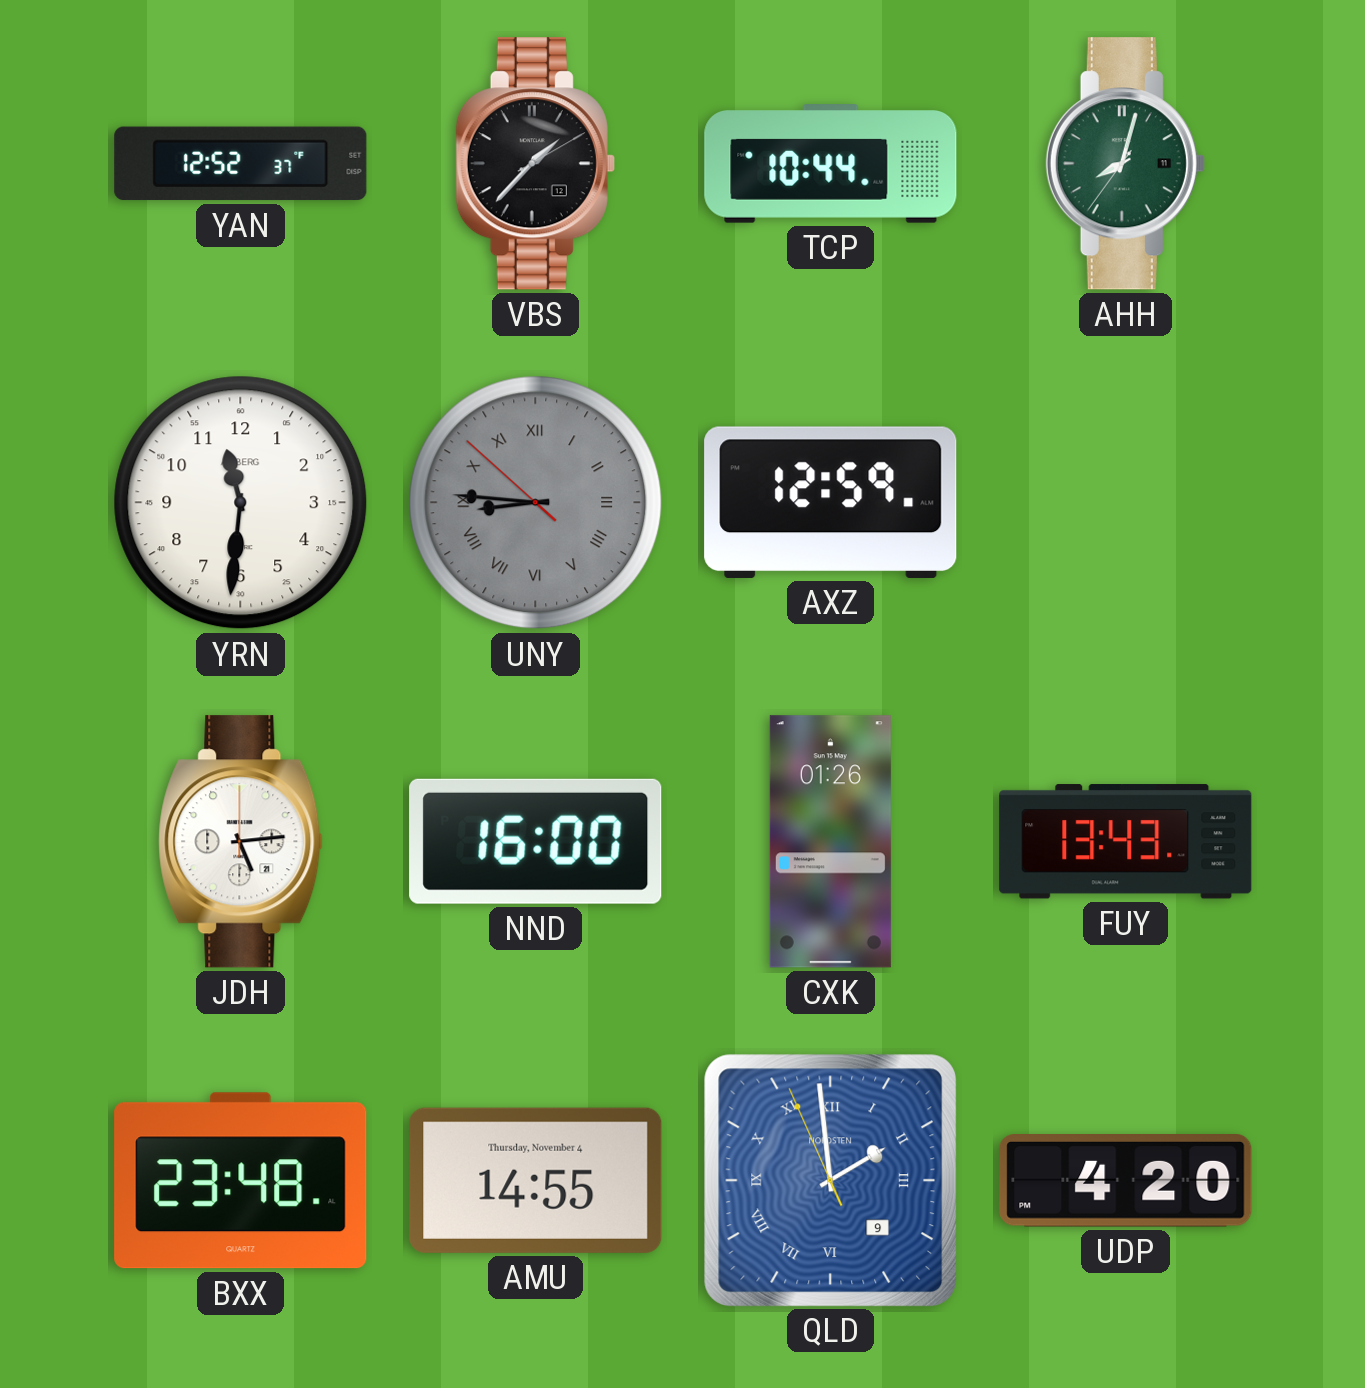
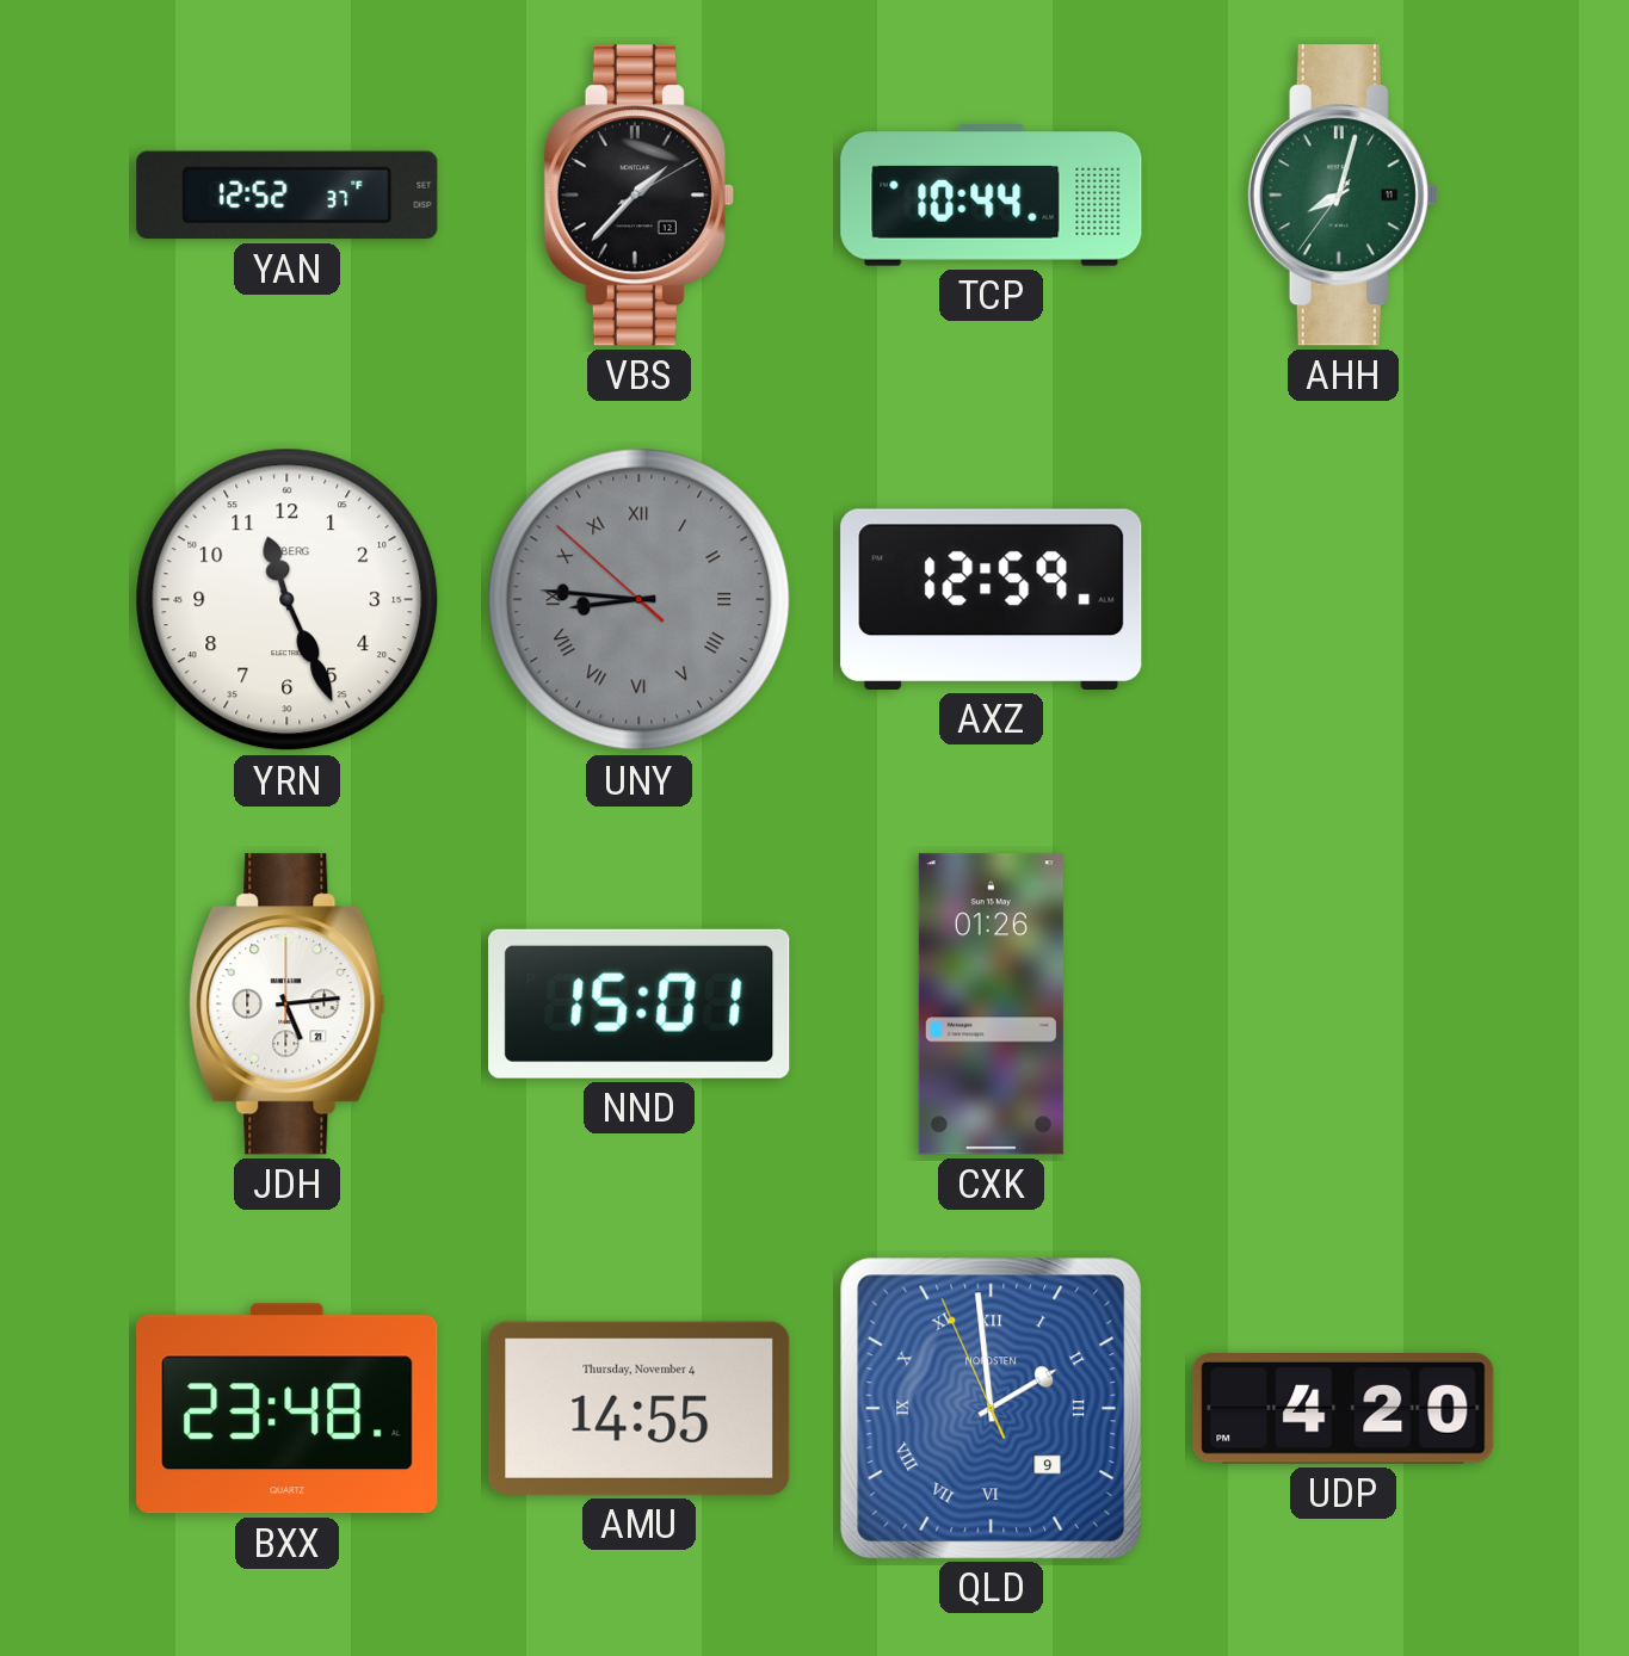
YRN: 11:31 -> 11:26 (288, 600)
NND: 16:00 -> 15:01 (640, 1003)
FUY: 13:43 -> none (1126, 842)
